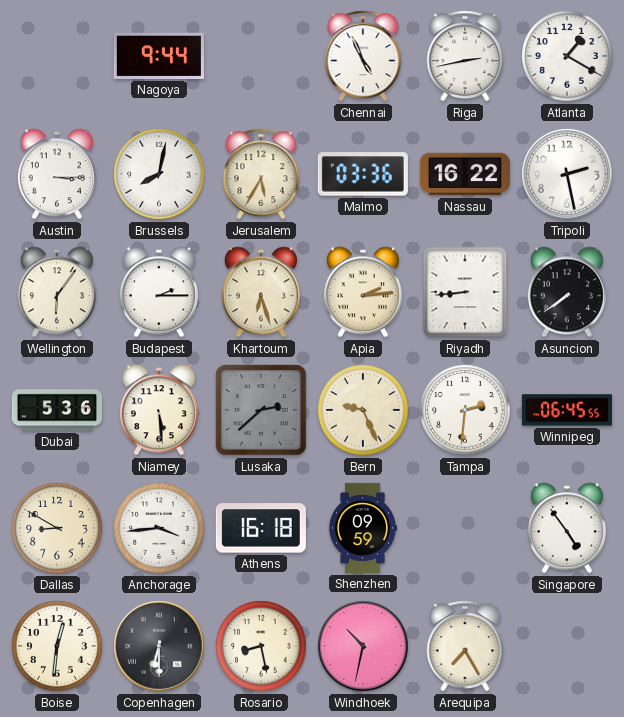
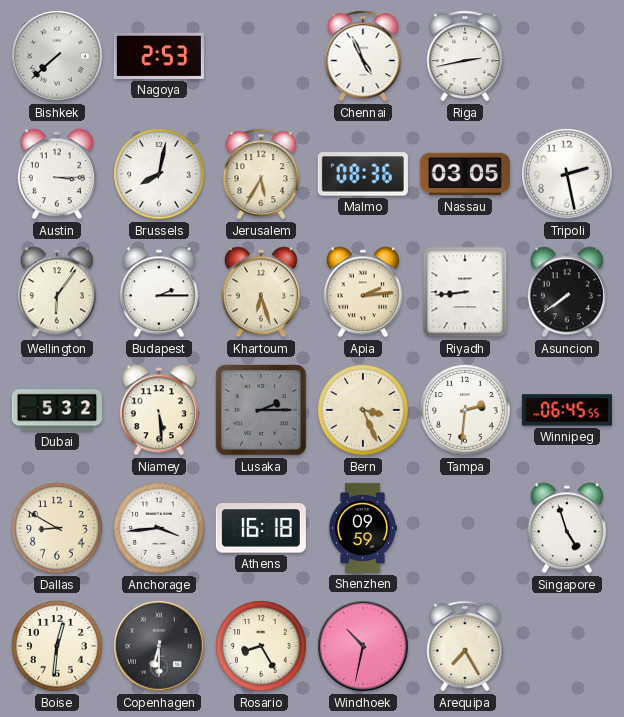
Bishkek: none -> 7:38 (57, 56)
Nagoya: 9:44 -> 2:53 (159, 56)
Atlanta: 1:20 -> none (567, 56)
Malmo: 03:36 -> 08:36 (363, 174)
Nassau: 16:22 -> 03:05 (465, 174)
Dubai: 5:36 -> 5:32 (57, 410)
Lusaka: 2:38 -> 2:15 (261, 410)
Bern: 9:26 -> 3:26 (363, 410)
Singapore: 4:54 -> 4:57 (567, 528)
Rosario: 8:28 -> 8:25 (261, 646)
